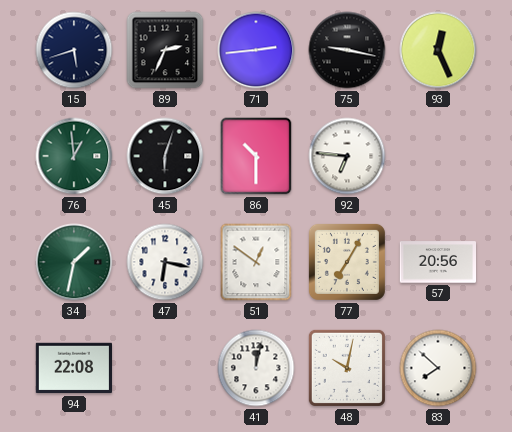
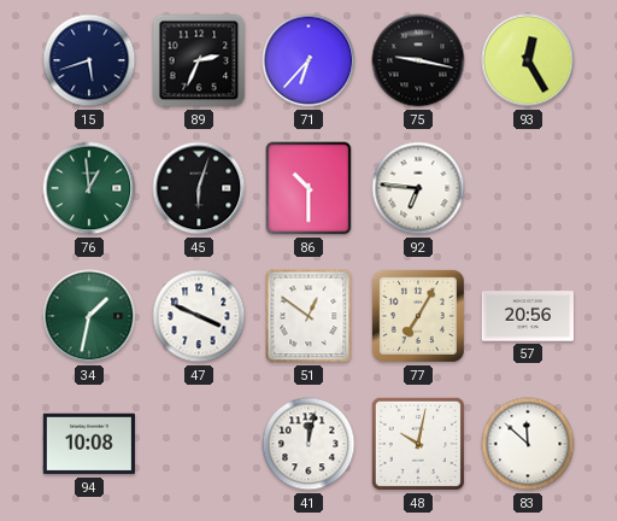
71: 2:44 -> 6:37 (308, 60)
93: 12:26 -> 12:25 (528, 60)
47: 6:17 -> 3:49 (199, 316)
94: 22:08 -> 10:08 (88, 444)
83: 7:52 -> 11:52 (528, 444)
